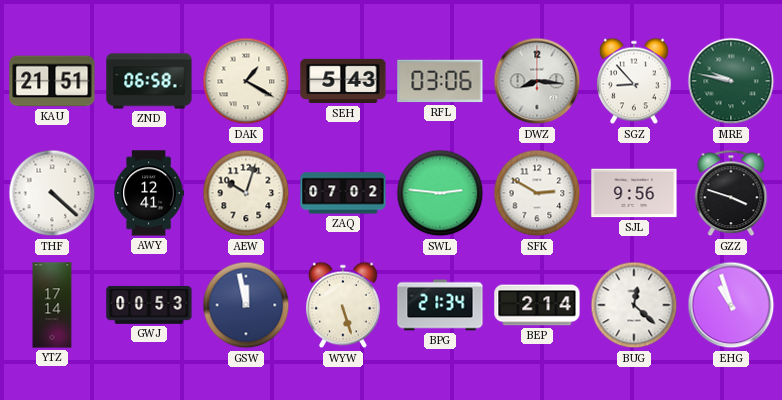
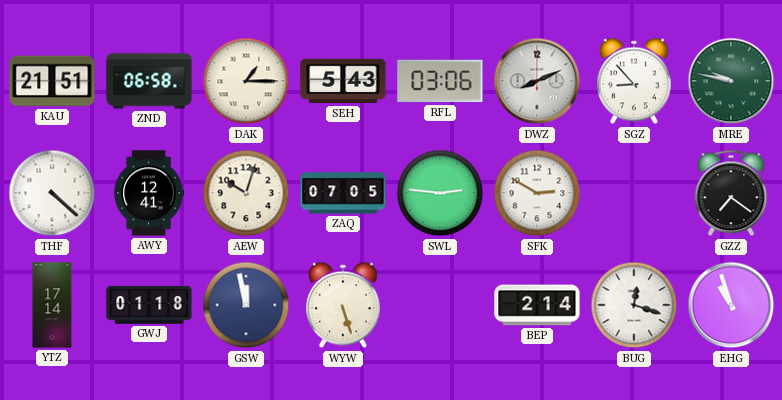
DAK: 1:20 -> 1:15 (246, 81)
DWZ: 8:16 -> 8:11 (537, 81)
ZAQ: 07:02 -> 07:05 (343, 193)
SJL: 9:56 -> none (634, 193)
GZZ: 3:48 -> 7:21 (731, 193)
GWJ: 00:53 -> 01:18 (149, 305)
BPG: 21:34 -> none (440, 305)
BUG: 12:22 -> 12:18 (634, 305)
